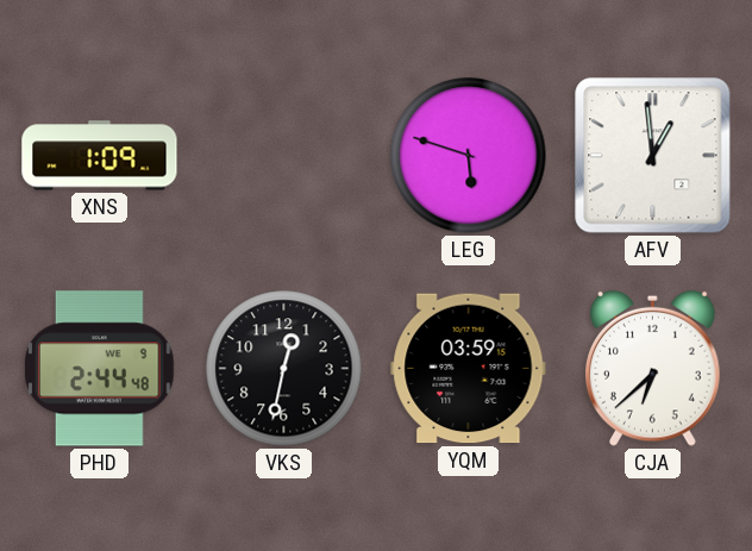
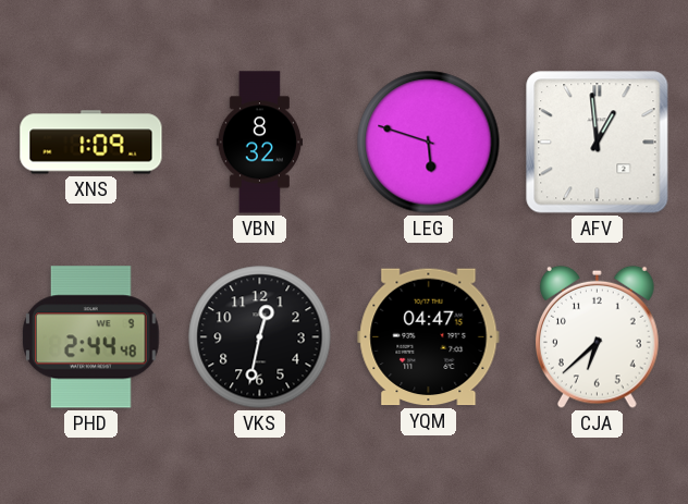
VBN: none -> 8:32 (259, 143)
YQM: 03:59 -> 04:47 (429, 337)
